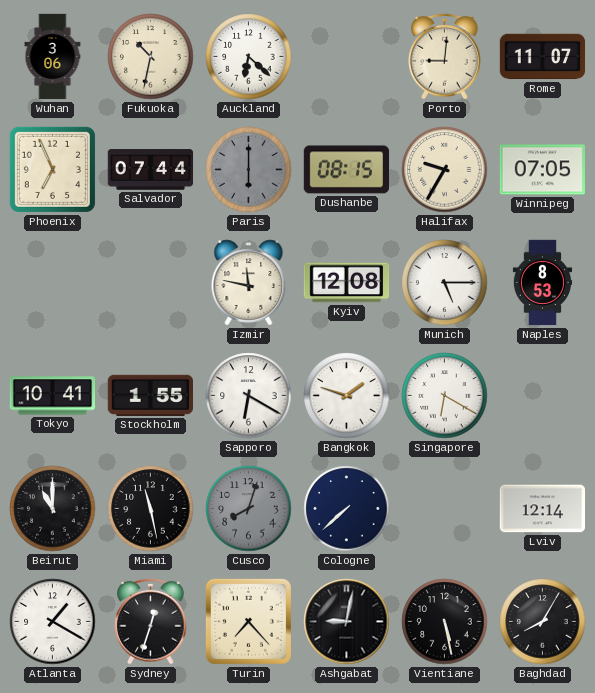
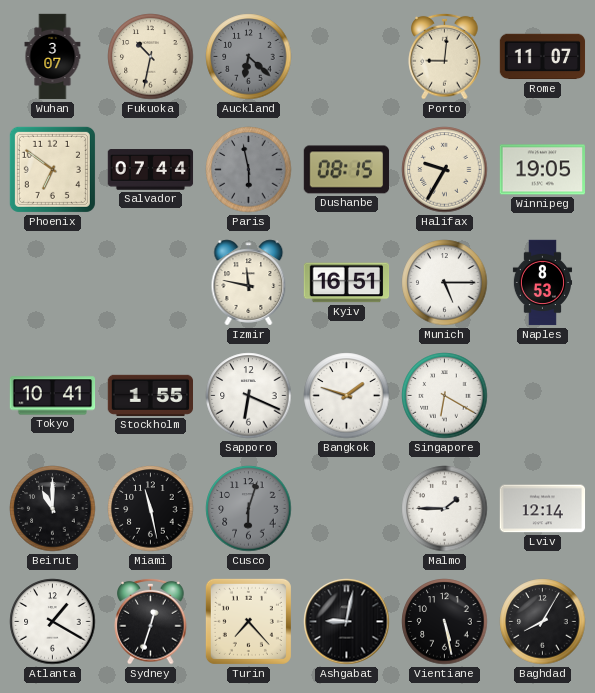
Wuhan: 3:06 -> 3:07 (53, 57)
Auckland dial: white -> grey (249, 57)
Phoenix: 6:56 -> 6:51 (52, 169)
Paris: 6:00 -> 5:58 (249, 170)
Winnipeg: 07:05 -> 19:05 (542, 170)
Kyiv: 12:08 -> 16:51 (347, 283)
Sapporo: 6:20 -> 6:19 (249, 396)
Cusco: 8:03 -> 6:03 (249, 509)
Cologne: 7:38 -> none (347, 509)
Malmo: none -> 1:45 (445, 509)
